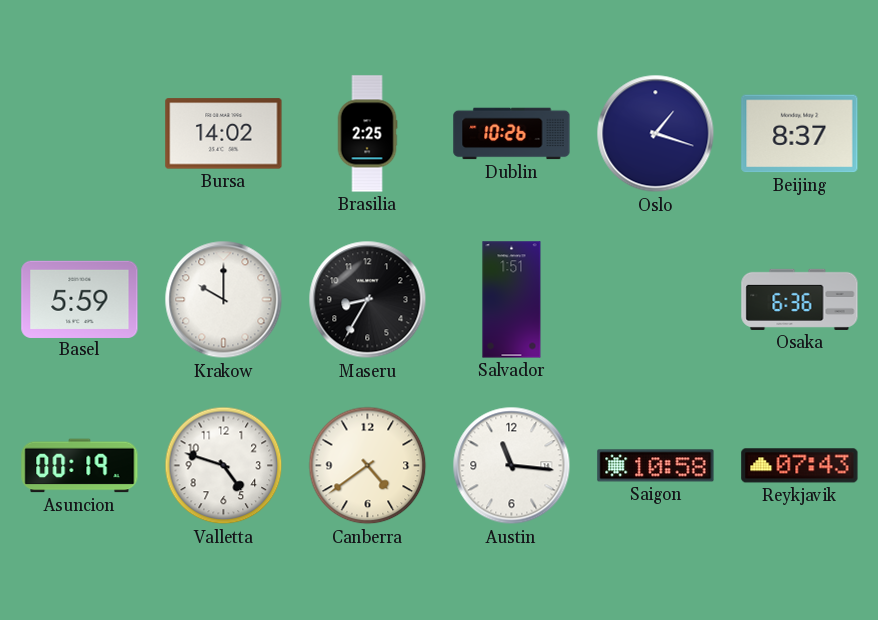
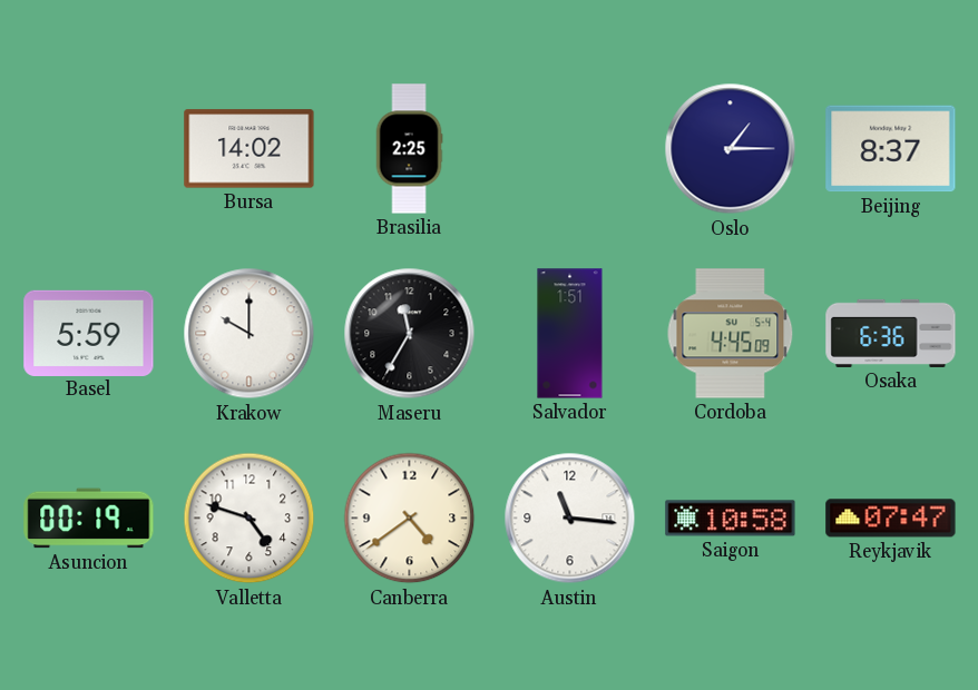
Dublin: 10:26 -> none (512, 134)
Oslo: 1:18 -> 1:15 (731, 149)
Maseru: 8:35 -> 11:35 (410, 334)
Cordoba: none -> 4:45 (731, 334)
Reykjavik: 07:43 -> 07:47 (891, 519)
